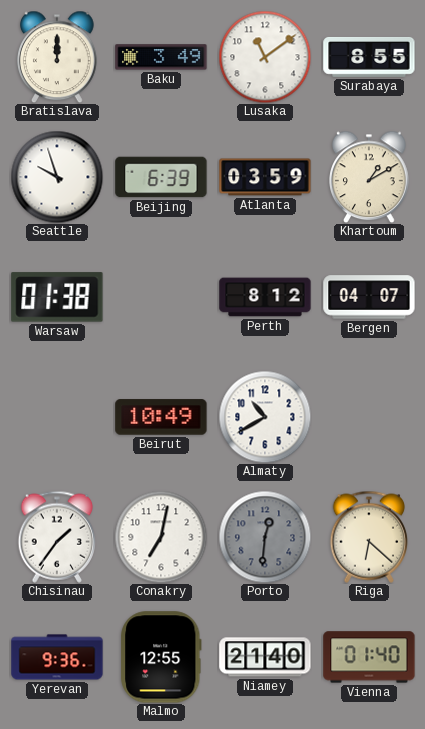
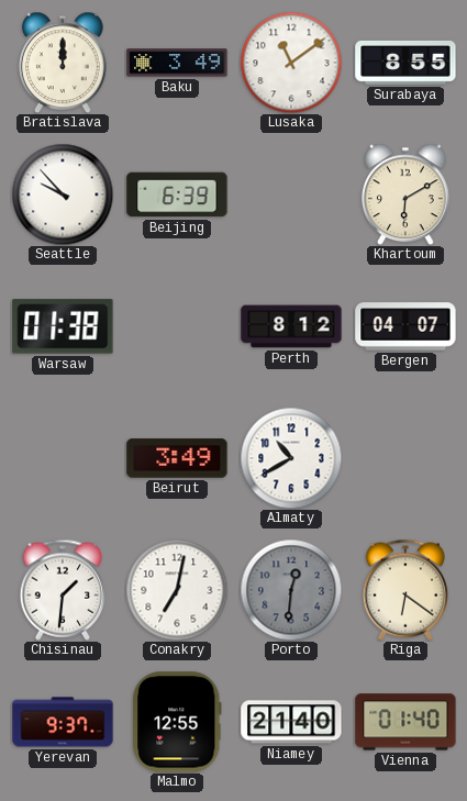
Seattle: 9:57 -> 9:53 (63, 194)
Atlanta: 03:59 -> none (265, 177)
Khartoum: 1:10 -> 6:10 (407, 194)
Beirut: 10:49 -> 3:49 (177, 458)
Chisinau: 1:36 -> 1:31 (63, 590)
Riga: 6:22 -> 6:21 (405, 590)
Yerevan: 9:36 -> 9:37 (63, 722)
